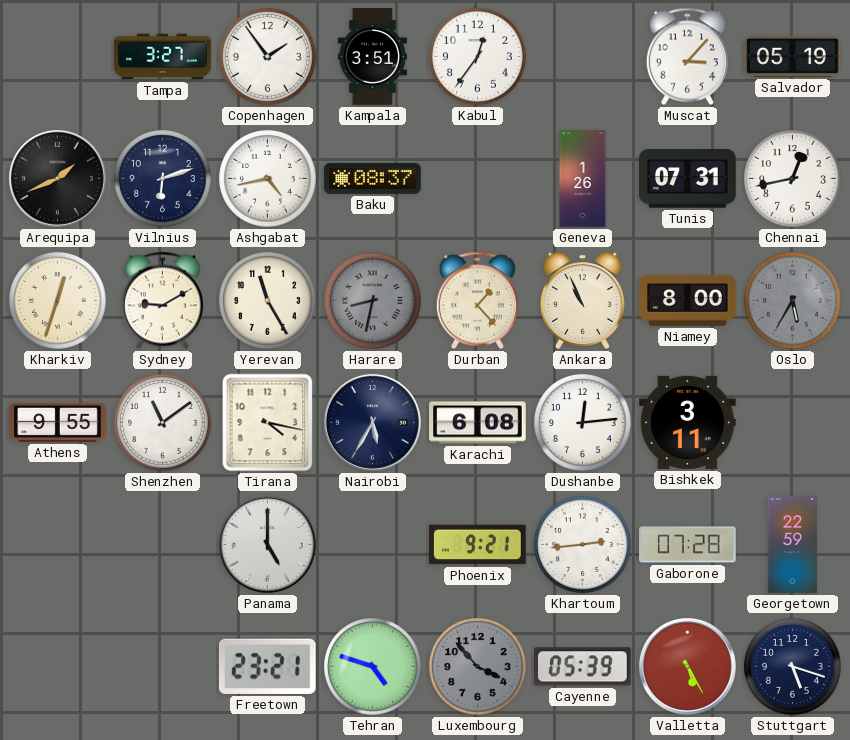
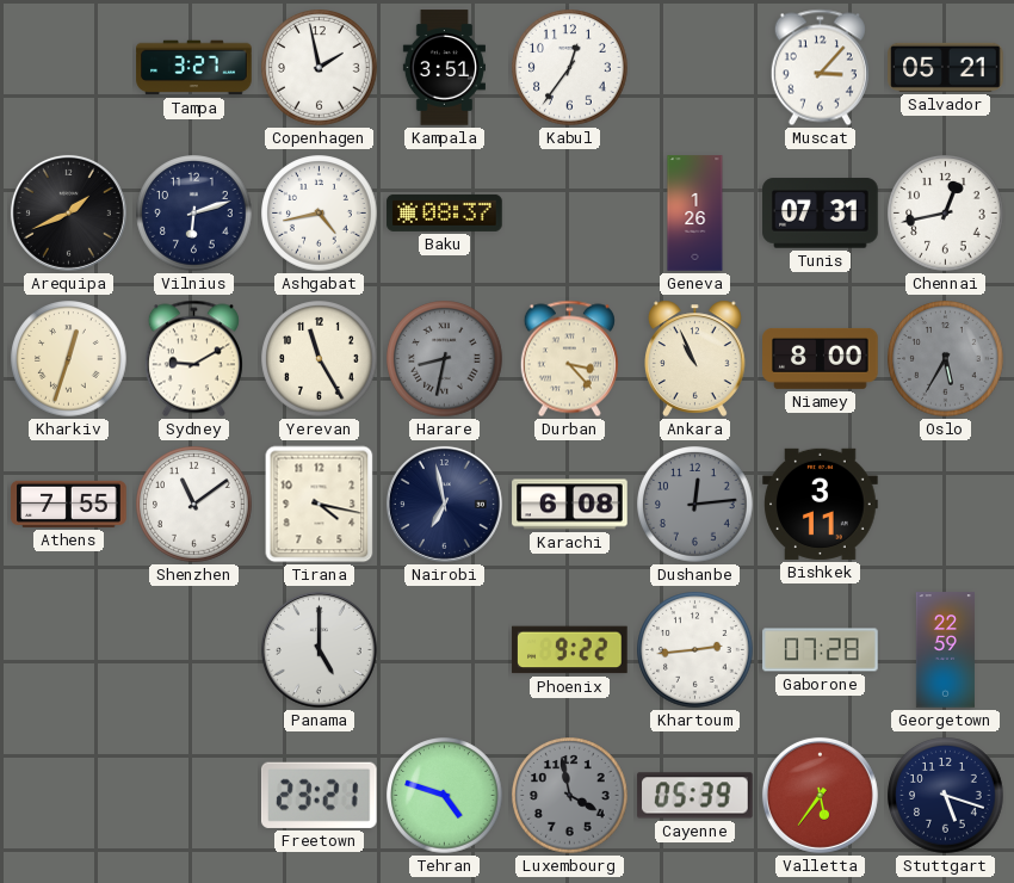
Copenhagen: 1:54 -> 1:58 (320, 68)
Salvador: 05:19 -> 05:21 (946, 67)
Durban: 1:23 -> 3:23 (569, 359)
Athens: 9:55 -> 7:55 (69, 504)
Nairobi: 5:35 -> 6:58 (444, 504)
Dushanbe dial: white -> grey (695, 505)
Phoenix: 9:21 -> 9:22 (570, 650)
Luxembourg: 3:53 -> 3:58 (570, 796)
Valletta: 5:25 -> 5:36 (820, 795)
